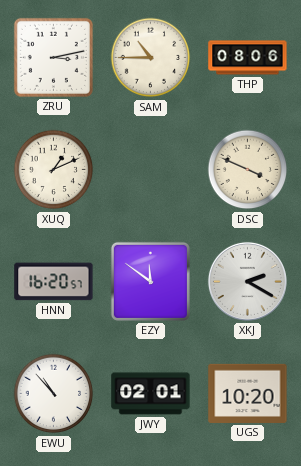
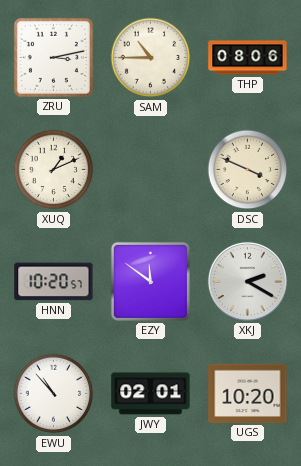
HNN: 16:20 -> 10:20 (54, 282)
